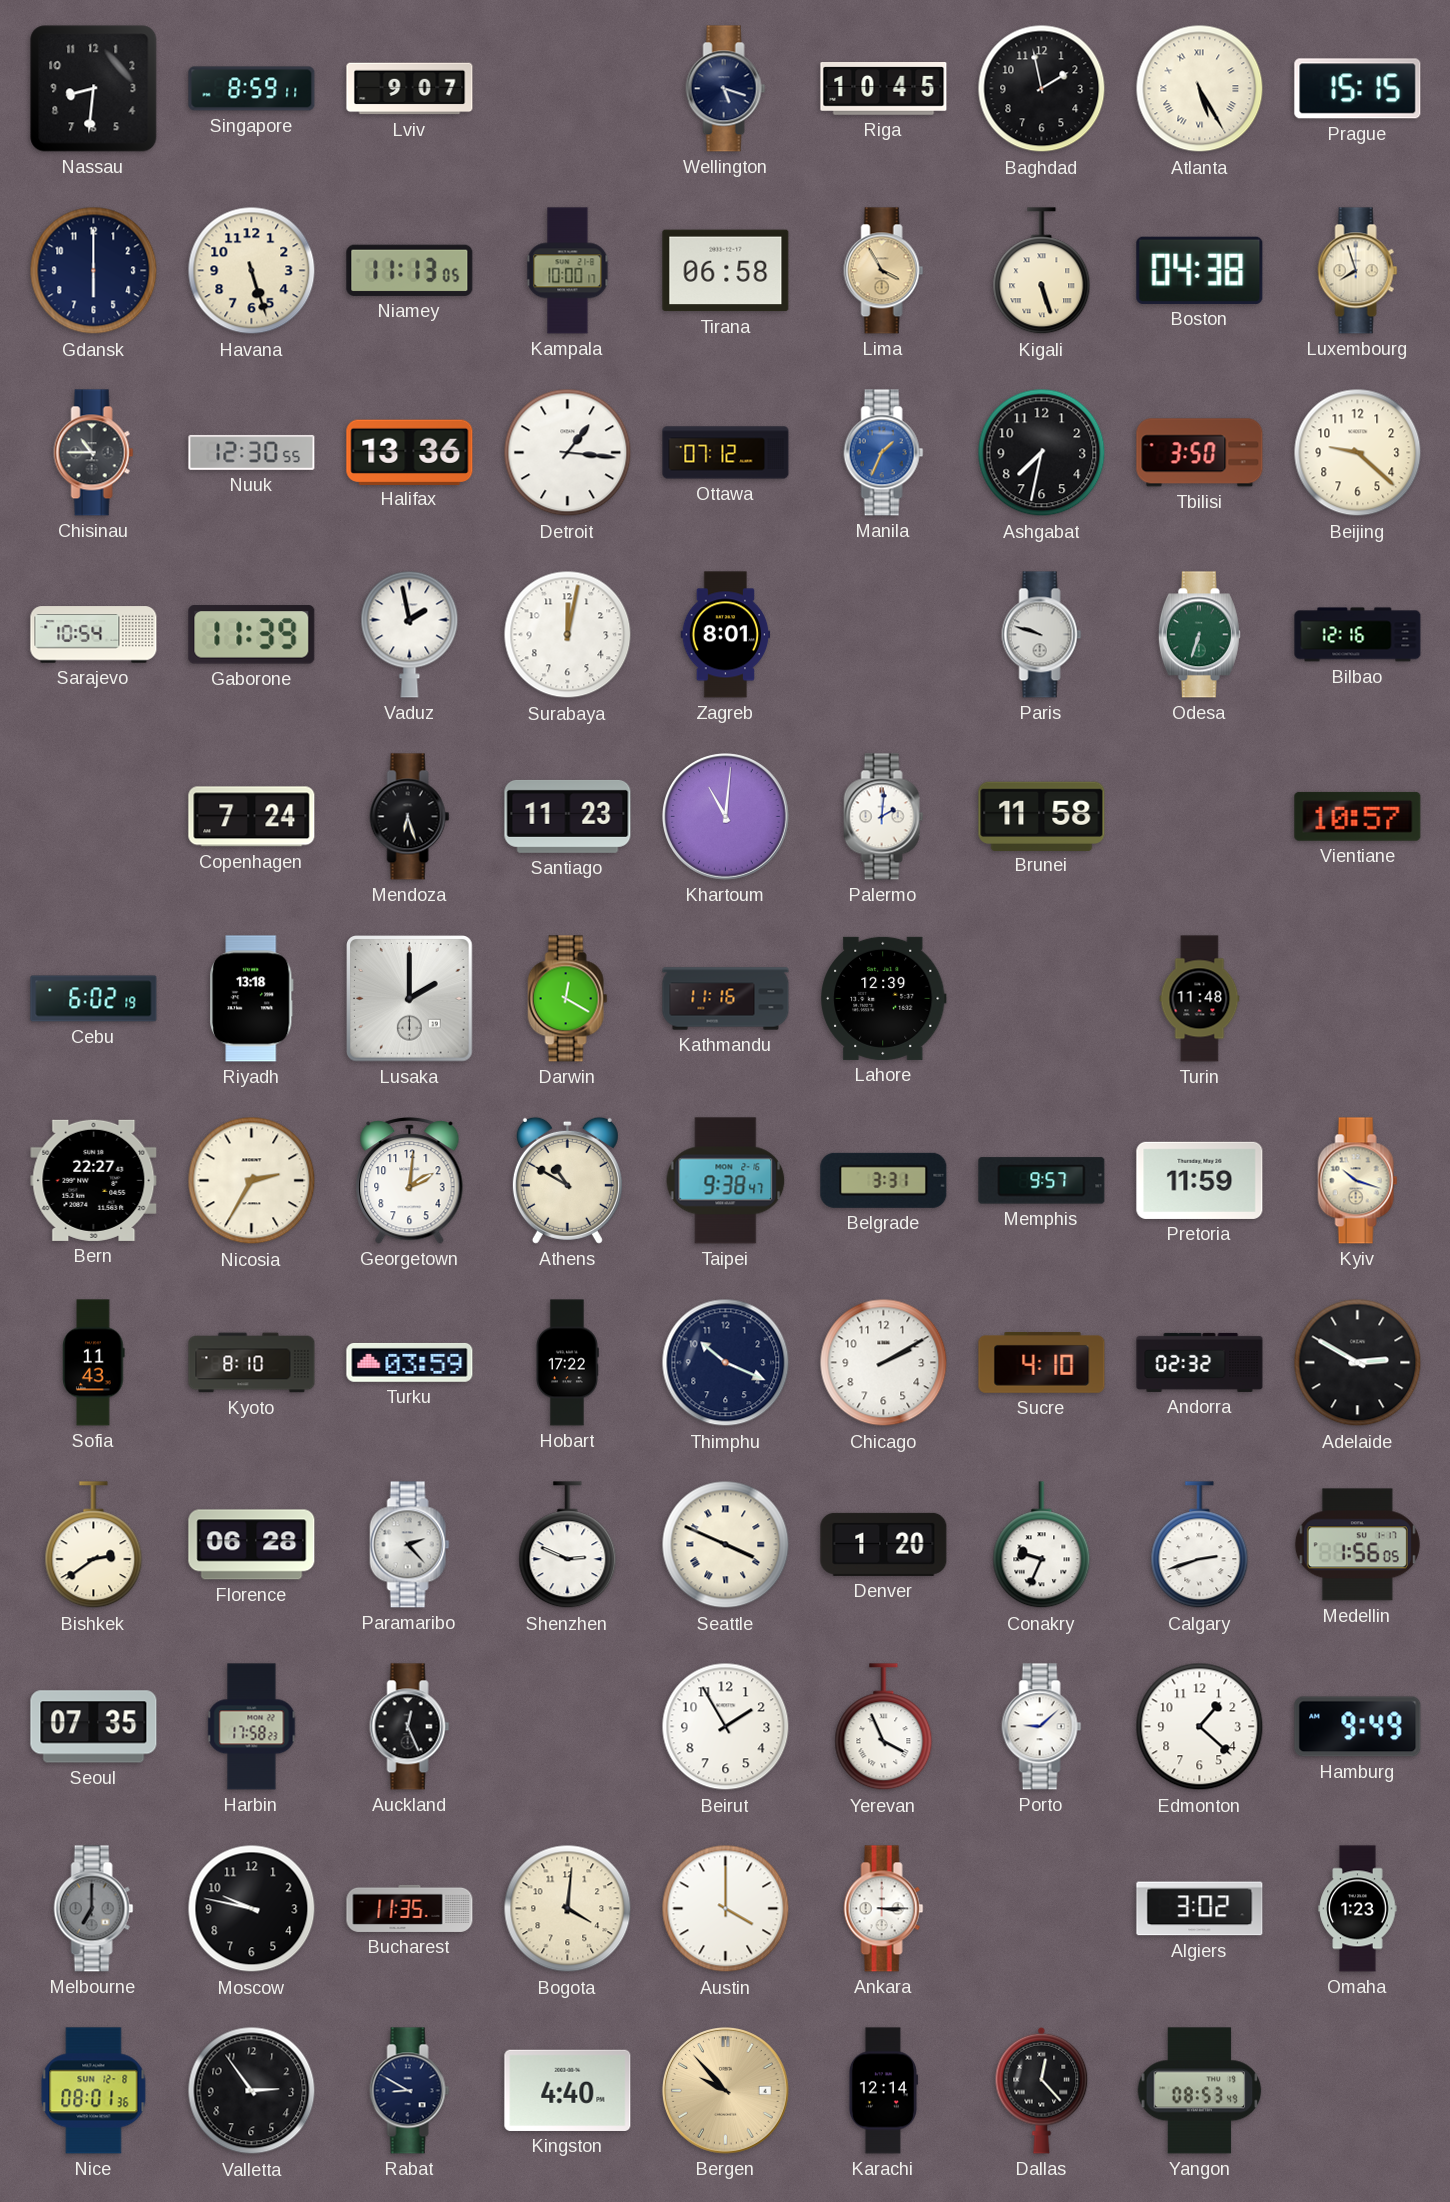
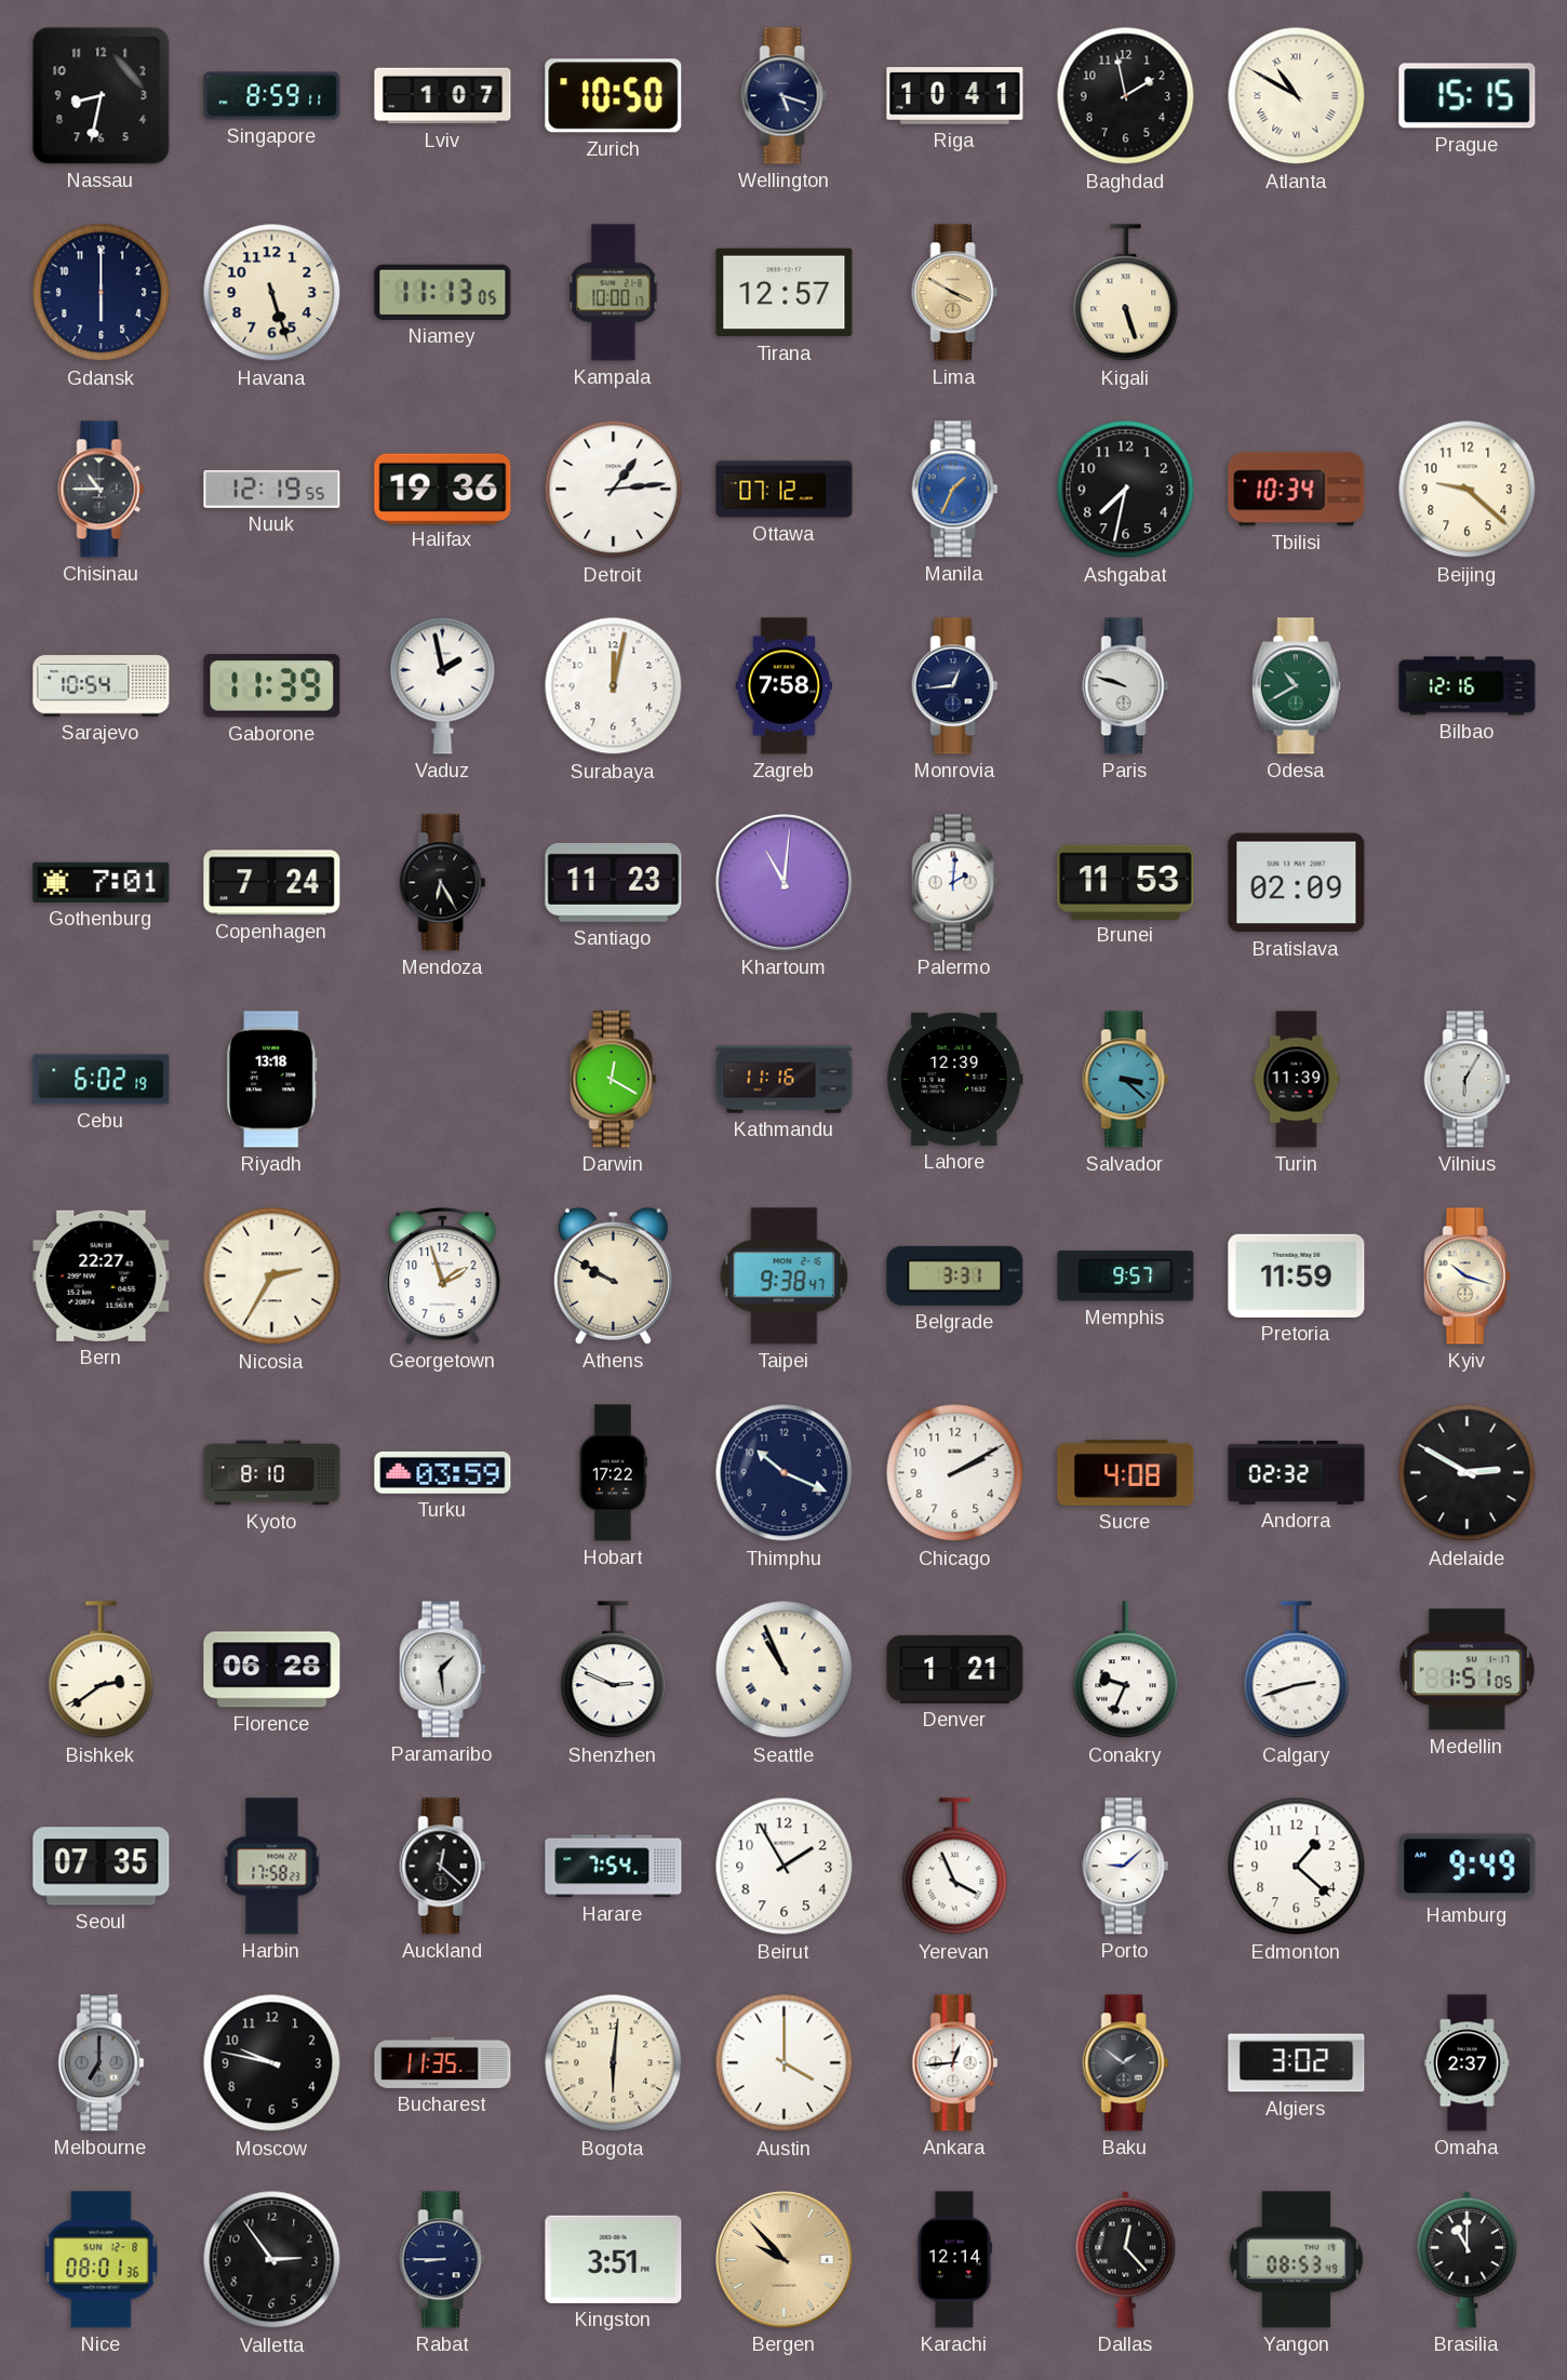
Nassau: 8:31 -> 8:32 (102, 96)
Lviv: 9:07 -> 1:07 (443, 96)
Zurich: none -> 10:50 (614, 96)
Riga: 10:45 -> 10:41 (955, 96)
Atlanta: 5:25 -> 10:50 (1297, 96)
Tirana: 06:58 -> 12:57 (785, 293)
Lima: 3:55 -> 3:50 (955, 293)
Boston: 04:38 -> none (1200, 270)
Luxembourg: 7:57 -> none (1358, 271)
Nuuk: 12:30 -> 12:19 (272, 489)
Halifax: 13:36 -> 19:36 (443, 489)
Detroit: 1:16 -> 1:14 (614, 490)
Tbilisi: 3:50 -> 10:34 (1297, 490)
Zagreb: 8:01 -> 7:58 (785, 686)
Monrovia: none -> 12:44 (955, 686)
Odesa: 6:33 -> 10:40 (1296, 686)
Gothenburg: none -> 7:01 (102, 882)
Mendoza: 6:27 -> 6:25 (443, 883)
Brunei: 11:58 -> 11:53 (1126, 882)
Bratislava: none -> 02:09 (1297, 883)
Vientiane: 10:57 -> none (1358, 816)
Lusaka: 2:00 -> none (410, 999)
Salvador: none -> 3:22 (1126, 1080)
Turin: 11:48 -> 11:39 (1297, 1080)
Vilnius: none -> 6:05 (1468, 1080)
Georgetown: 2:01 -> 1:57 (443, 1276)
Athens: 10:50 -> 9:50 (613, 1275)
Sofia: 11:43 -> none (94, 1363)
Sucre: 4:10 -> 4:08 (1126, 1473)
Paramaribo: 2:23 -> 1:29 (443, 1670)
Seattle: 3:49 -> 10:56 (785, 1670)
Denver: 1:20 -> 1:21 (955, 1669)
Medellin: 1:56 -> 1:51 (1466, 1670)
Auckland: 12:26 -> 12:22 (443, 1867)
Harare: none -> 7:54 (614, 1867)
Bogota: 4:01 -> 6:01 (614, 2063)
Ankara: 3:15 -> 12:44 (955, 2063)
Baku: none -> 1:51 (1126, 2063)
Omaha: 1:23 -> 2:37 (1468, 2063)
Rabat: 8:50 -> 8:45 (443, 2260)
Kingston: 4:40 -> 3:51 (614, 2259)
Brasilia: none -> 11:00 (1468, 2259)
